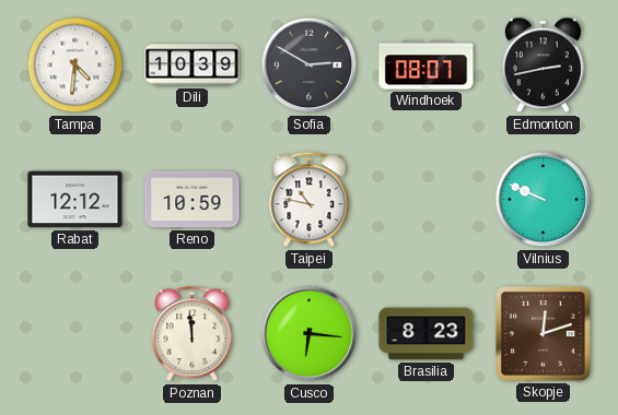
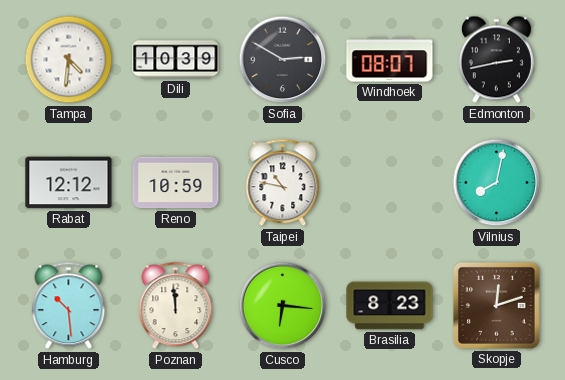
Vilnius: 9:49 -> 8:02 (497, 183)
Hamburg: none -> 10:29 (69, 306)
